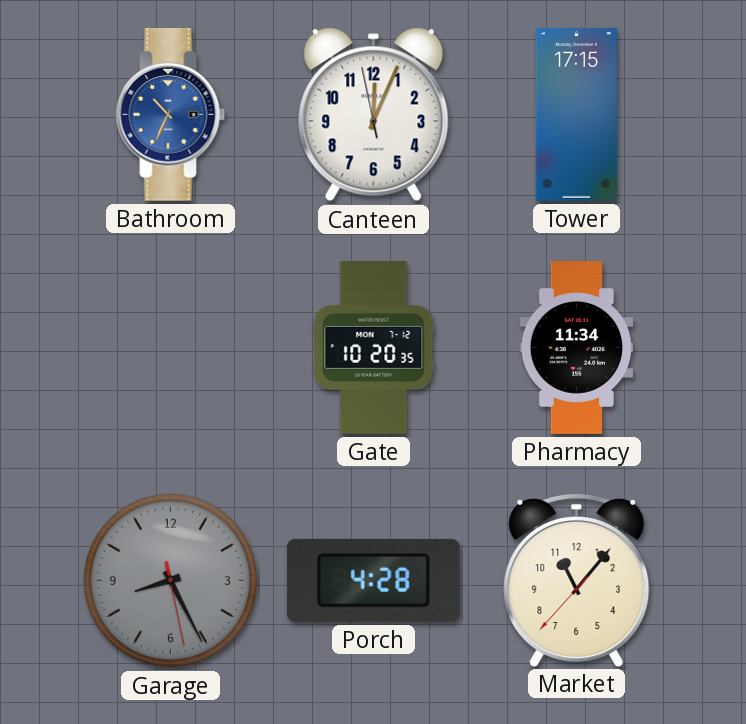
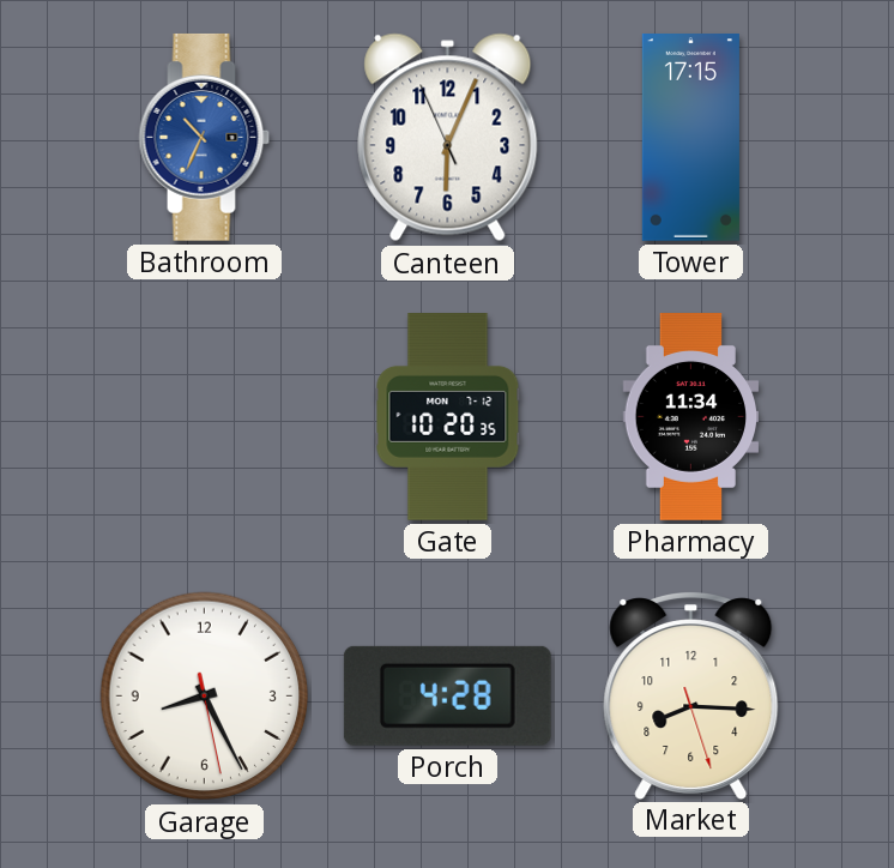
Canteen: 12:03 -> 6:03 (448, 138)
Garage dial: grey -> white (205, 697)
Market: 11:06 -> 8:15 (691, 695)
